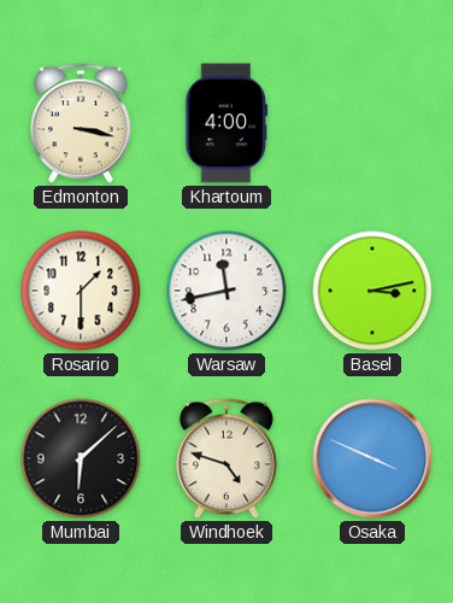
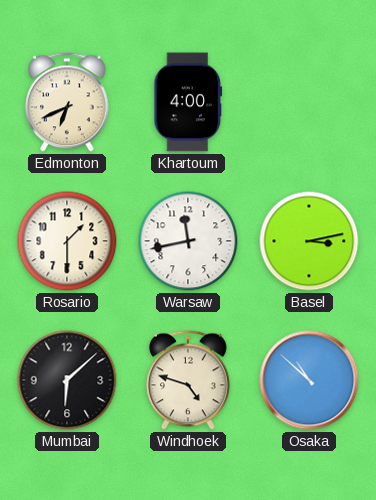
Edmonton: 3:17 -> 6:41 (68, 102)
Osaka: 3:49 -> 10:52 (309, 380)
